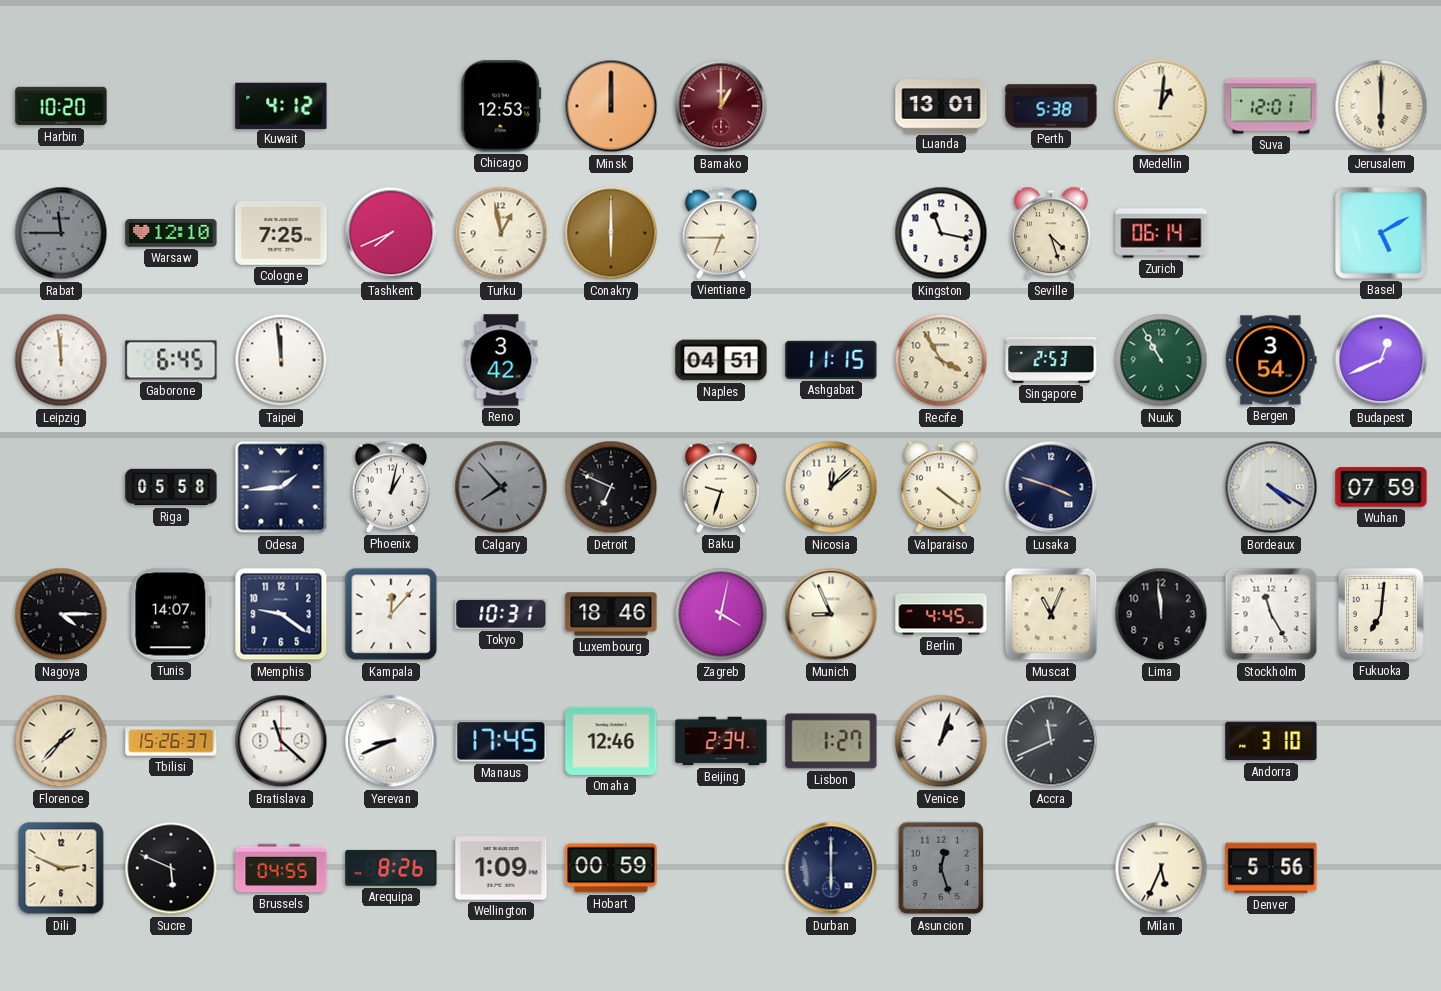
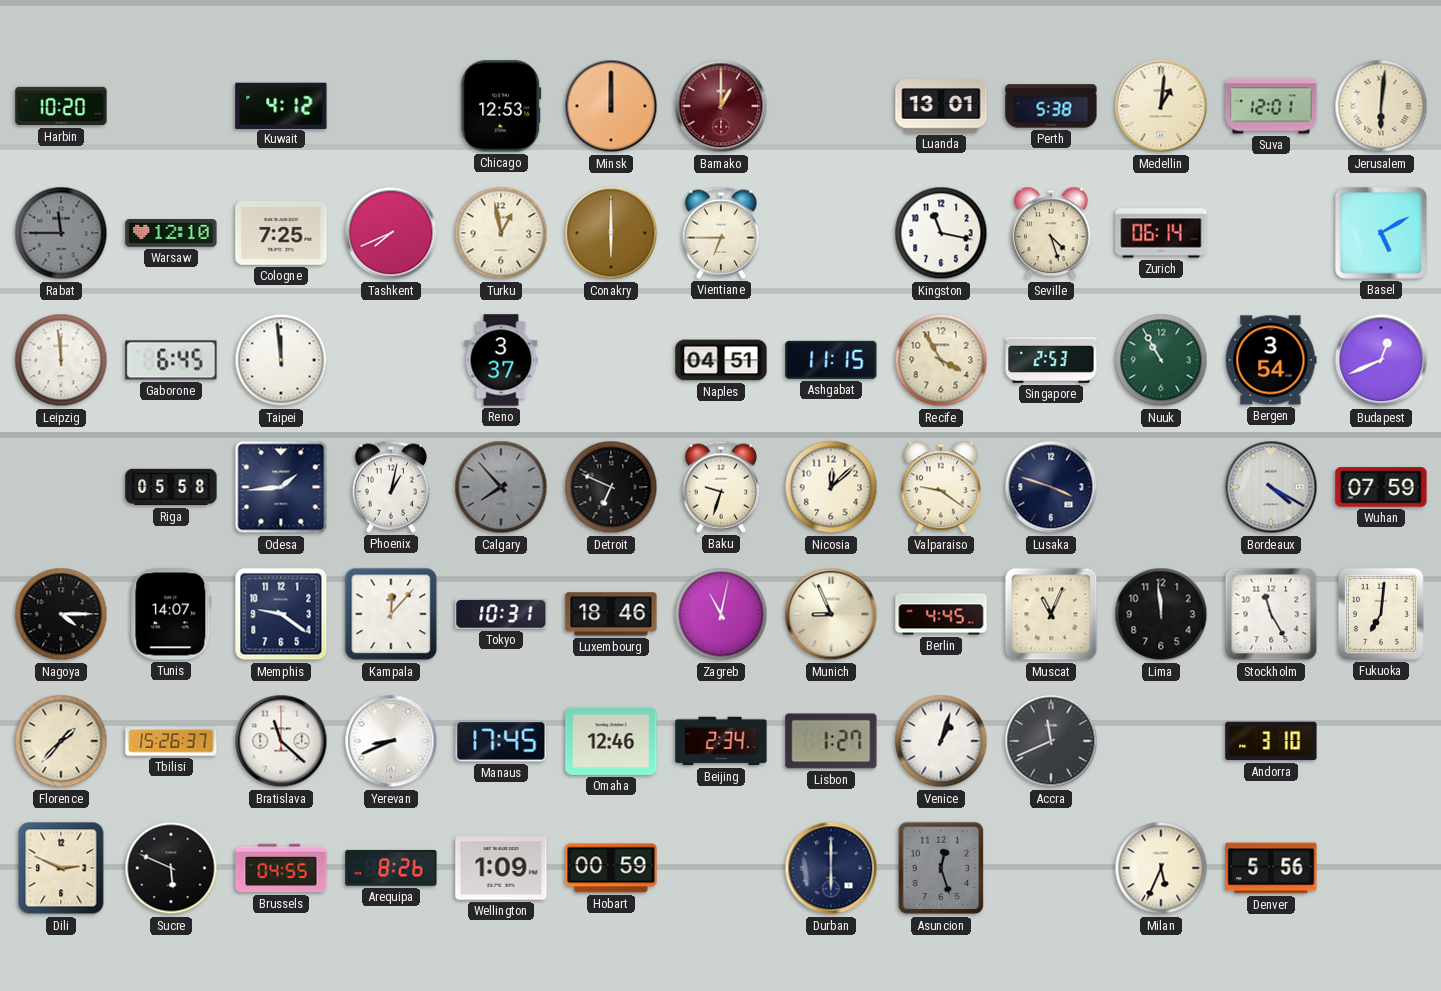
Jerusalem: 6:00 -> 6:01 (1381, 106)
Reno: 3:42 -> 3:37 (501, 360)
Valparaiso: 4:21 -> 9:21 (942, 487)
Zagreb: 4:02 -> 11:02 (721, 614)
